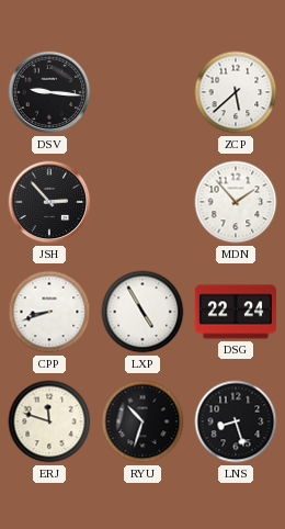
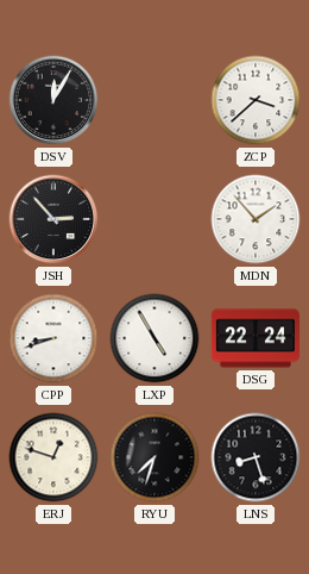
DSV: 9:16 -> 12:05 (53, 100)
ZCP: 5:38 -> 3:38 (256, 100)
ERJ: 11:48 -> 12:48 (53, 457)
RYU: 10:33 -> 7:33 (154, 457)
